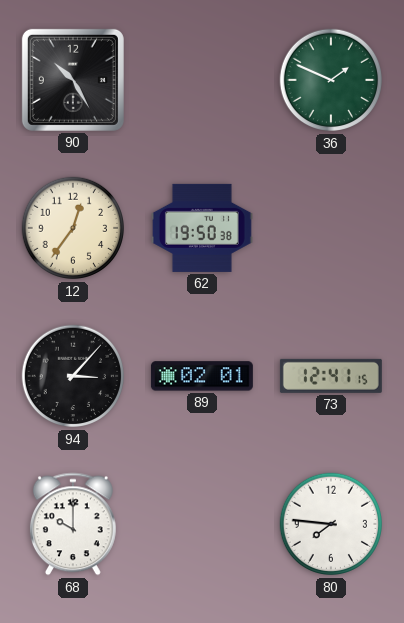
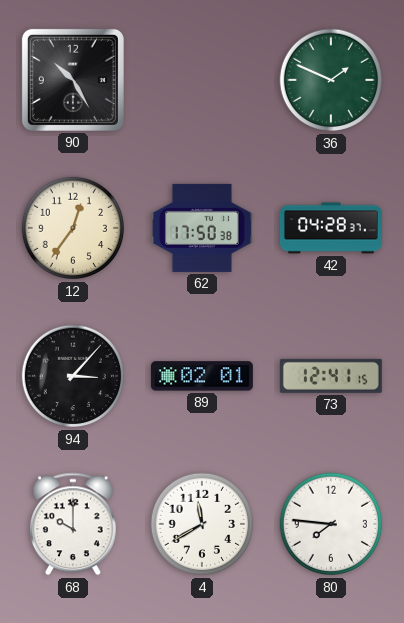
62: 19:50 -> 17:50 (202, 228)
42: none -> 04:28 (331, 228)
4: none -> 11:40 (202, 524)
